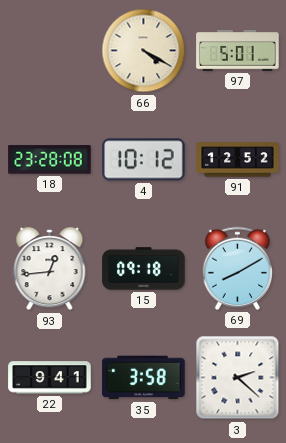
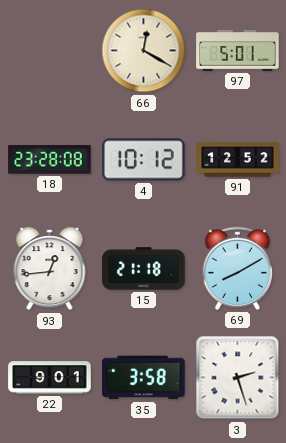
66: 4:20 -> 12:20 (144, 51)
15: 09:18 -> 21:18 (144, 269)
22: 9:41 -> 9:01 (50, 378)
3: 2:22 -> 2:27 (238, 378)
